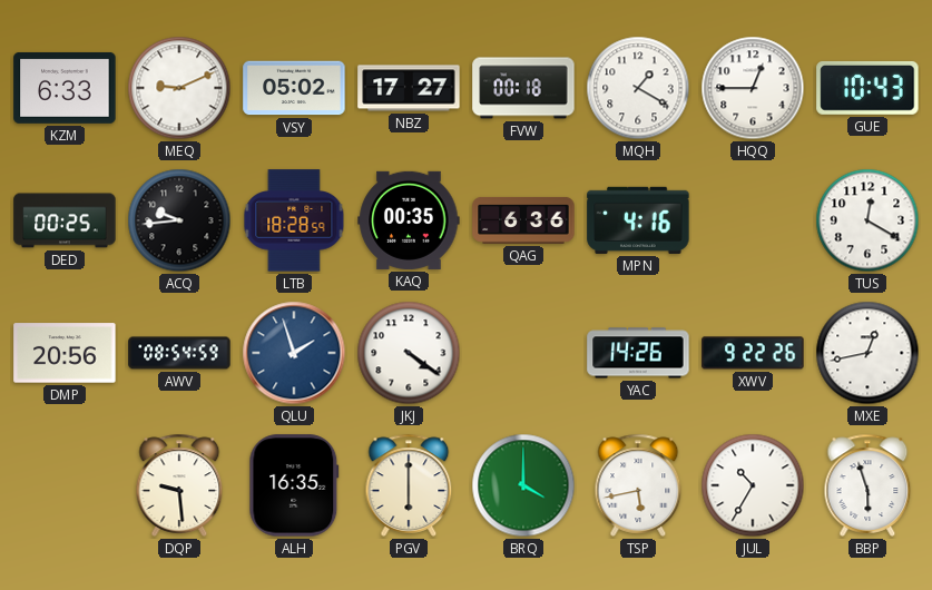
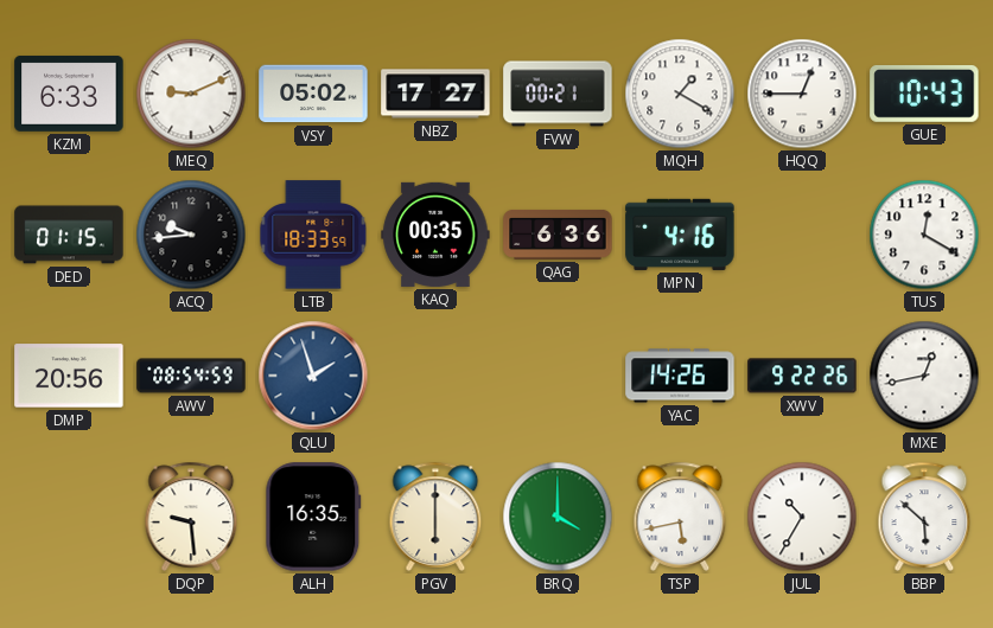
FVW: 00:18 -> 00:21 (558, 94)
DED: 00:25 -> 01:15 (69, 235)
LTB: 18:28 -> 18:33 (313, 235)
JKJ: 4:21 -> none (409, 353)
BBP: 5:57 -> 5:52 (924, 517)
